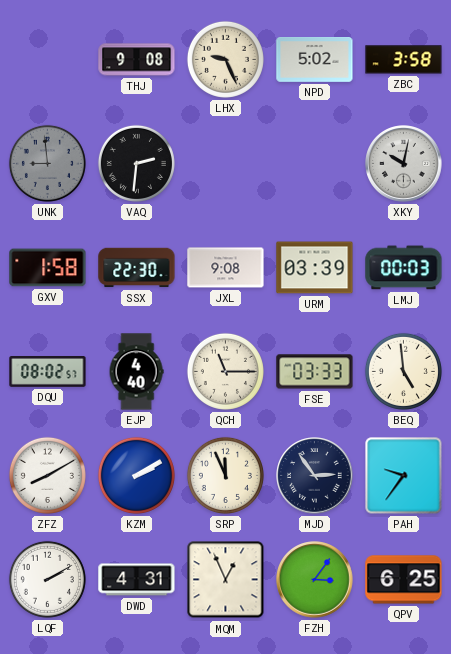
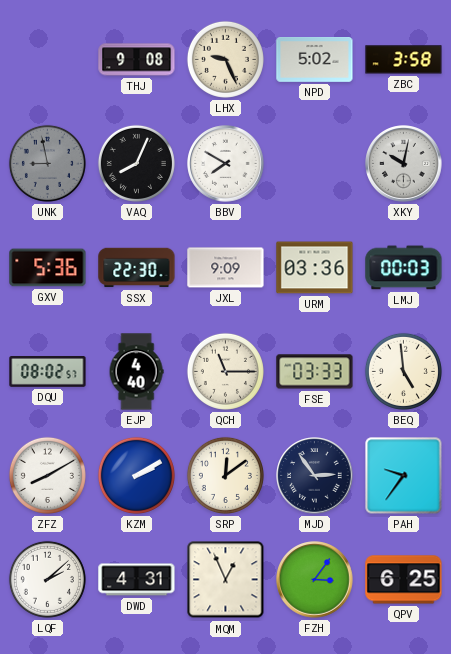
UNK: 8:59 -> 8:58 (47, 163)
VAQ: 2:31 -> 8:04 (136, 163)
BBV: none -> 7:50 (226, 164)
GXV: 1:58 -> 5:36 (48, 268)
JXL: 9:08 -> 9:09 (226, 268)
URM: 03:39 -> 03:36 (315, 268)
SRP: 11:56 -> 12:09 (225, 475)
LQF: 2:10 -> 2:08 (47, 579)
